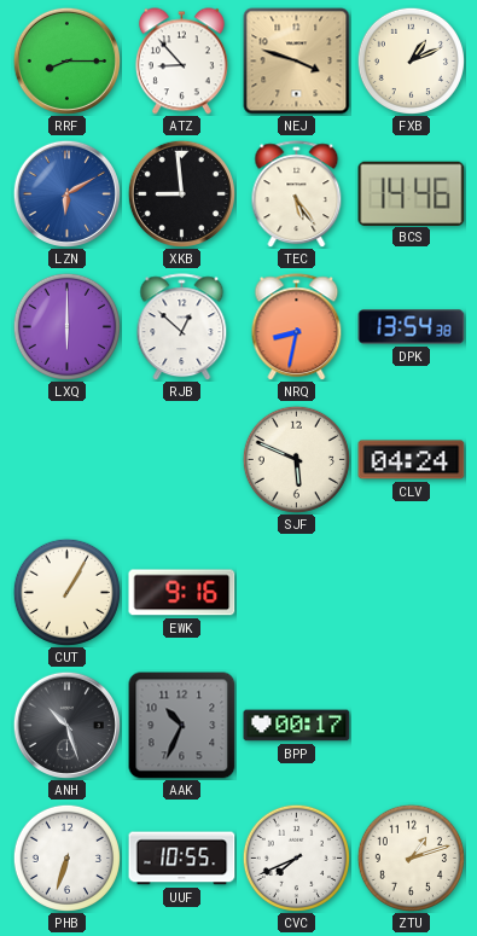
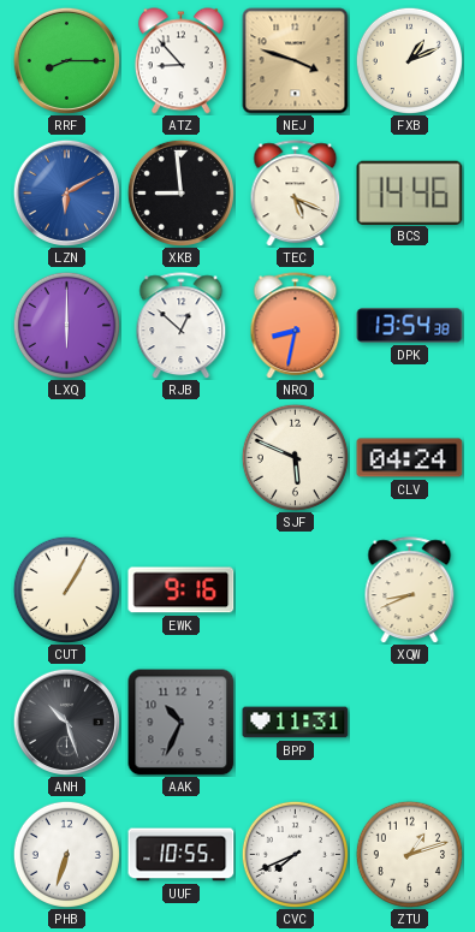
TEC: 5:24 -> 5:19 (296, 194)
XQW: none -> 8:41 (410, 590)
BPP: 00:17 -> 11:31 (296, 723)
